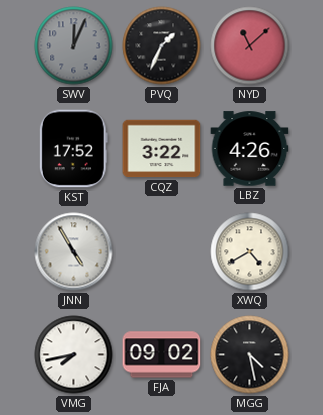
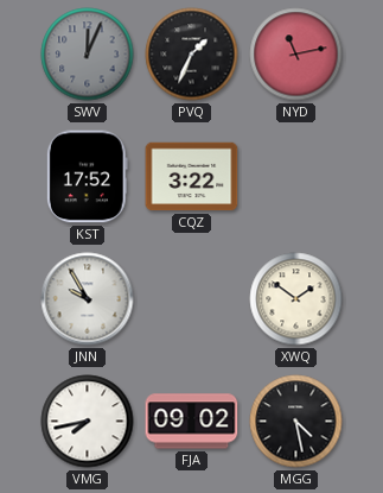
NYD: 11:08 -> 11:13 (296, 55)
LBZ: 4:26 -> none (250, 149)
JNN: 4:55 -> 9:55 (88, 299)
XWQ: 4:40 -> 1:51 (296, 299)
